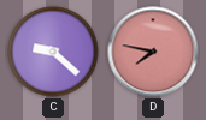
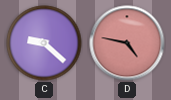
D: 7:47 -> 4:47 (127, 43)
